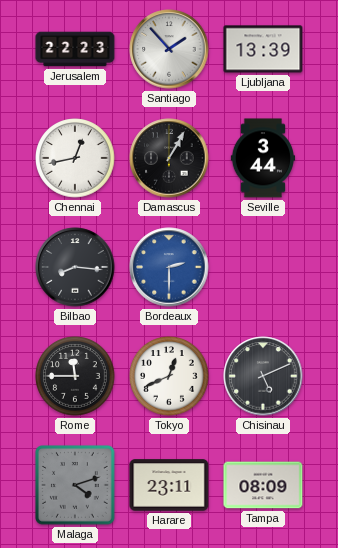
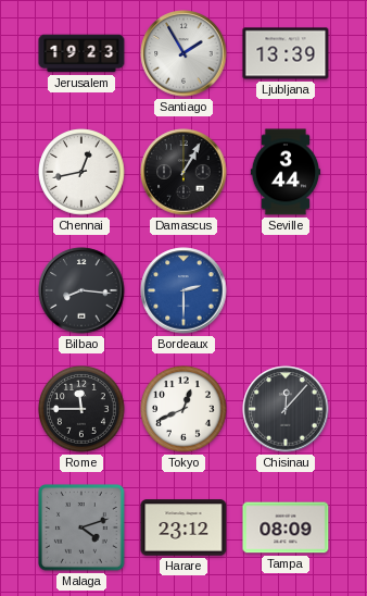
Jerusalem: 22:23 -> 19:23 (81, 53)
Santiago: 1:53 -> 1:55 (184, 53)
Chisinau: 5:11 -> 12:07 (286, 409)
Harare: 23:11 -> 23:12 (184, 527)
